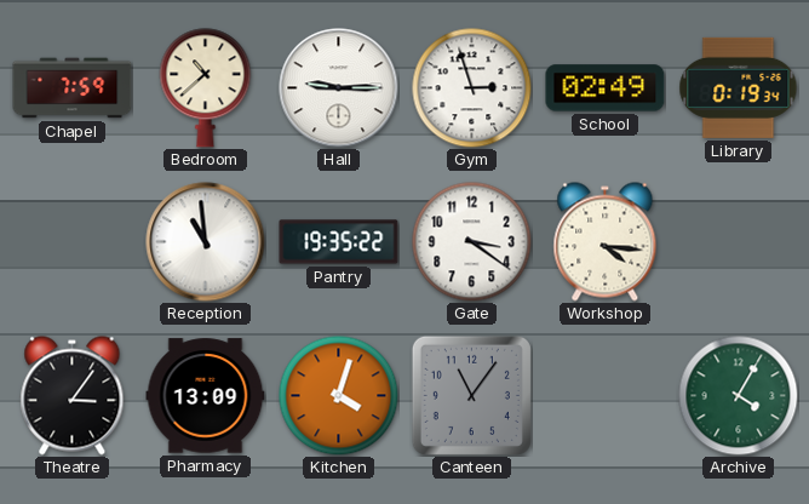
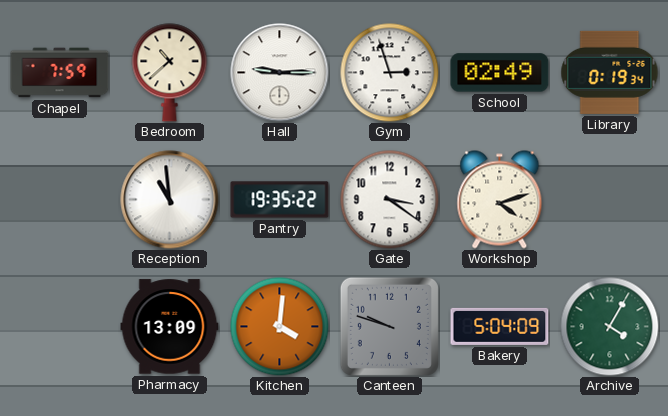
Workshop: 4:16 -> 4:12 (500, 200)
Theatre: 3:06 -> none (73, 396)
Kitchen: 4:03 -> 4:01 (280, 327)
Canteen: 11:06 -> 9:48 (389, 326)
Bakery: none -> 5:04 (500, 326)
